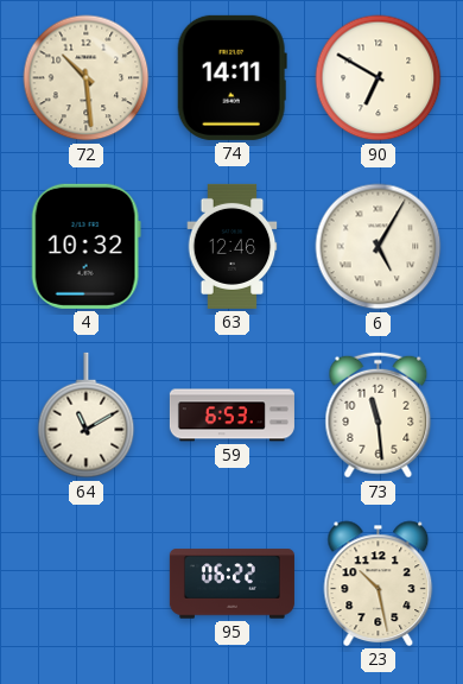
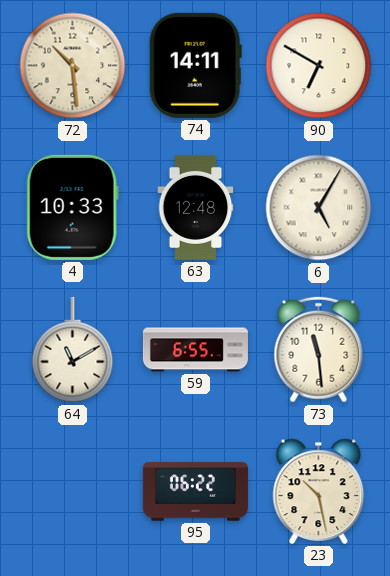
4: 10:32 -> 10:33 (72, 207)
63: 12:46 -> 12:48 (196, 207)
59: 6:53 -> 6:55 (195, 350)
